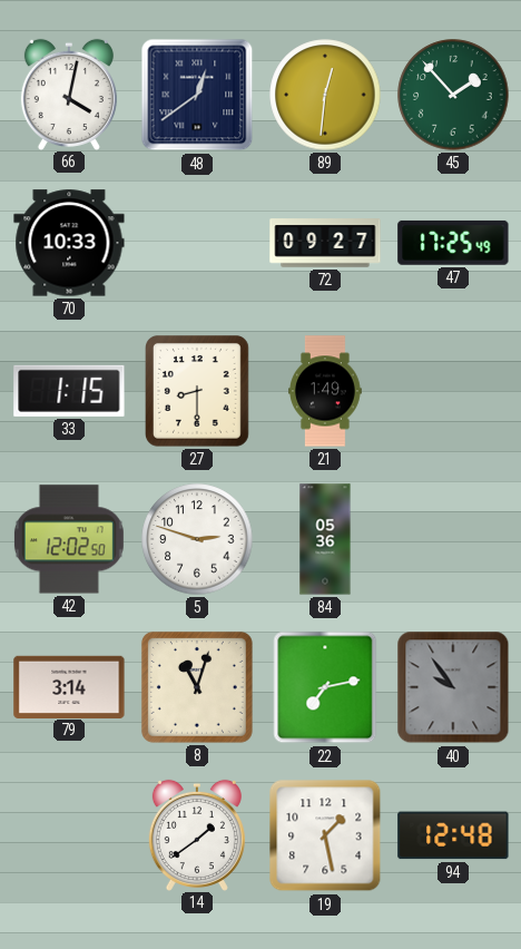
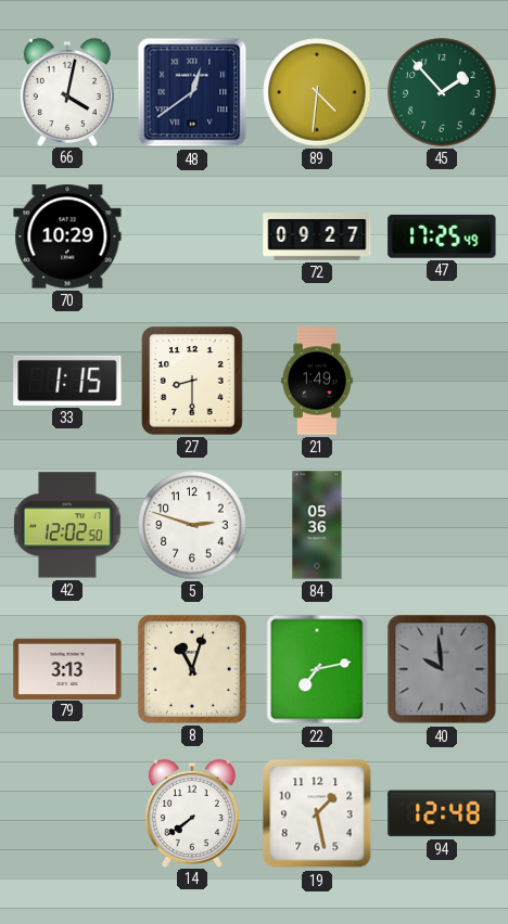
89: 12:31 -> 4:31 (317, 92)
70: 10:33 -> 10:29 (67, 236)
79: 3:14 -> 3:13 (67, 668)
40: 9:54 -> 9:59 (442, 669)
14: 1:39 -> 7:39 (192, 812)
